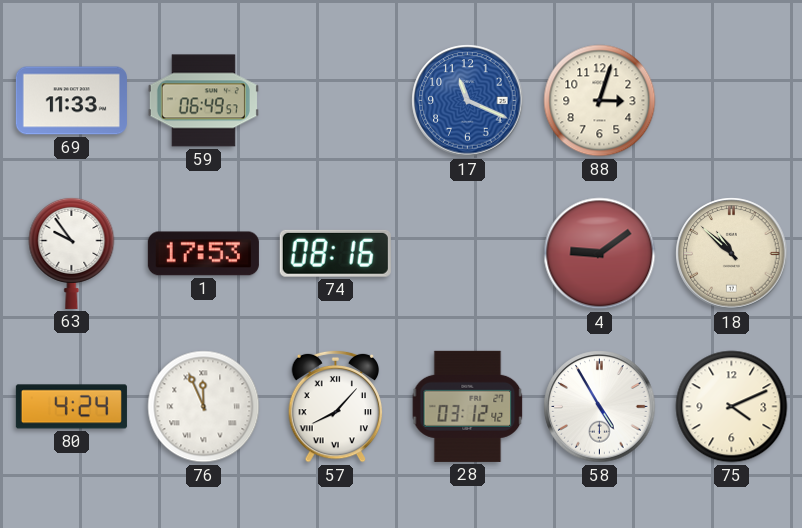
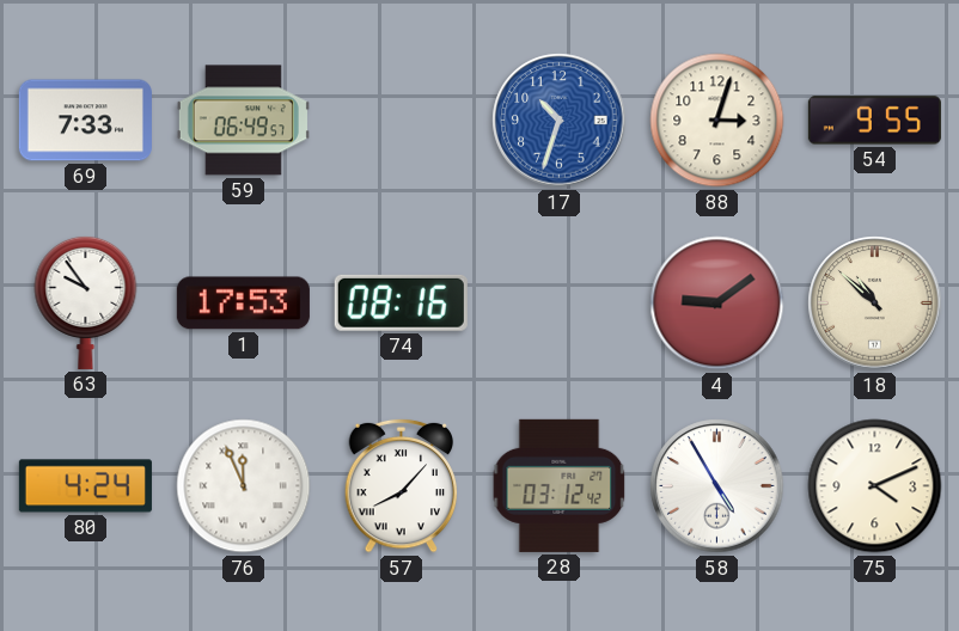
69: 11:33 -> 7:33 (85, 121)
17: 11:19 -> 10:33 (560, 121)
54: none -> 9:55 (874, 121)
